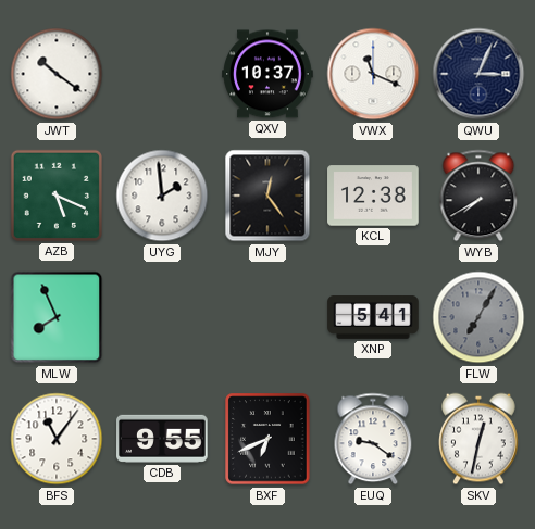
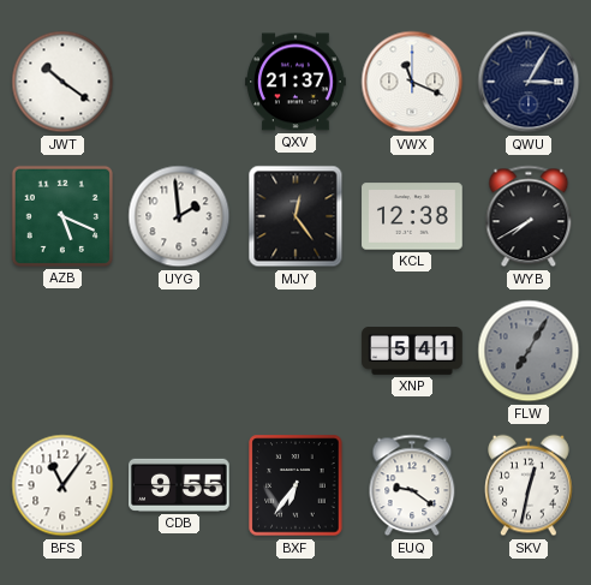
QXV: 10:37 -> 21:37 (295, 82)
QWU: 3:04 -> 3:05 (529, 82)
MLW: 7:56 -> none (57, 317)
BXF: 6:41 -> 6:36 (295, 485)
